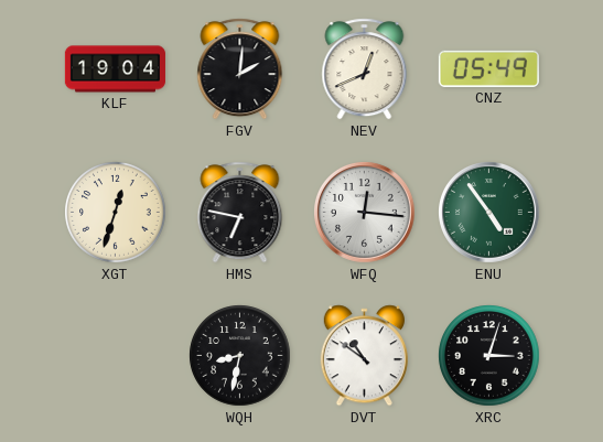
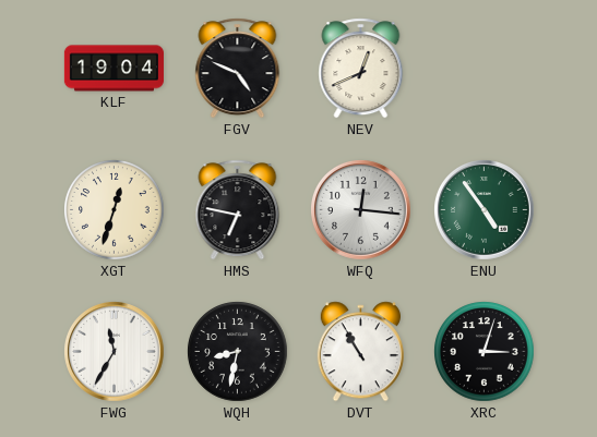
FGV: 2:01 -> 4:49 (238, 69)
CNZ: 05:49 -> none (488, 68)
FWG: none -> 11:35 (115, 352)
DVT: 10:51 -> 10:55 (360, 352)
